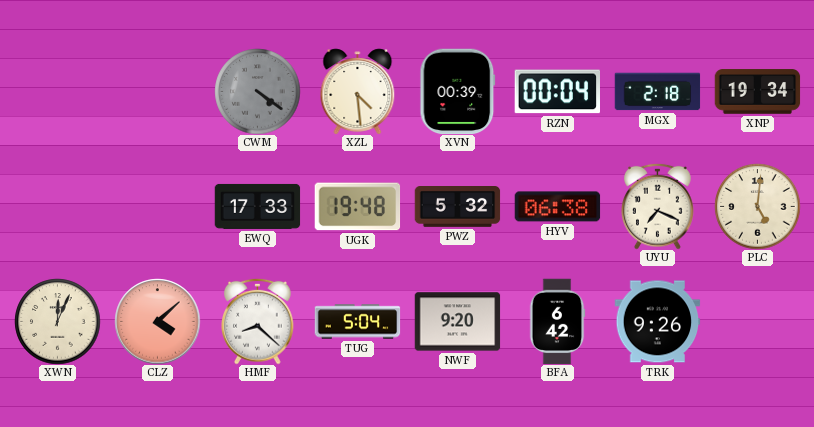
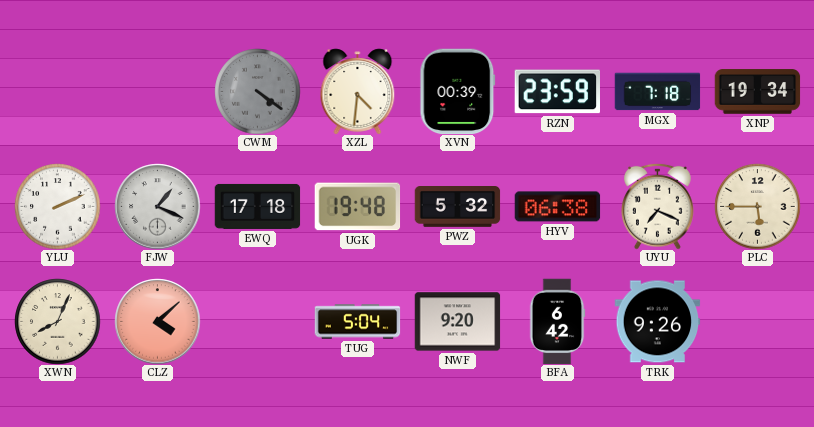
XZL: 4:29 -> 4:31 (358, 91)
RZN: 00:04 -> 23:59 (557, 92)
MGX: 2:18 -> 7:18 (657, 92)
YLU: none -> 2:11 (57, 206)
FJW: none -> 1:19 (157, 206)
EWQ: 17:33 -> 17:18 (257, 206)
PLC: 5:01 -> 5:45 (757, 206)
XWN: 12:04 -> 8:04 (57, 321)
HMF: 8:22 -> none (258, 321)
